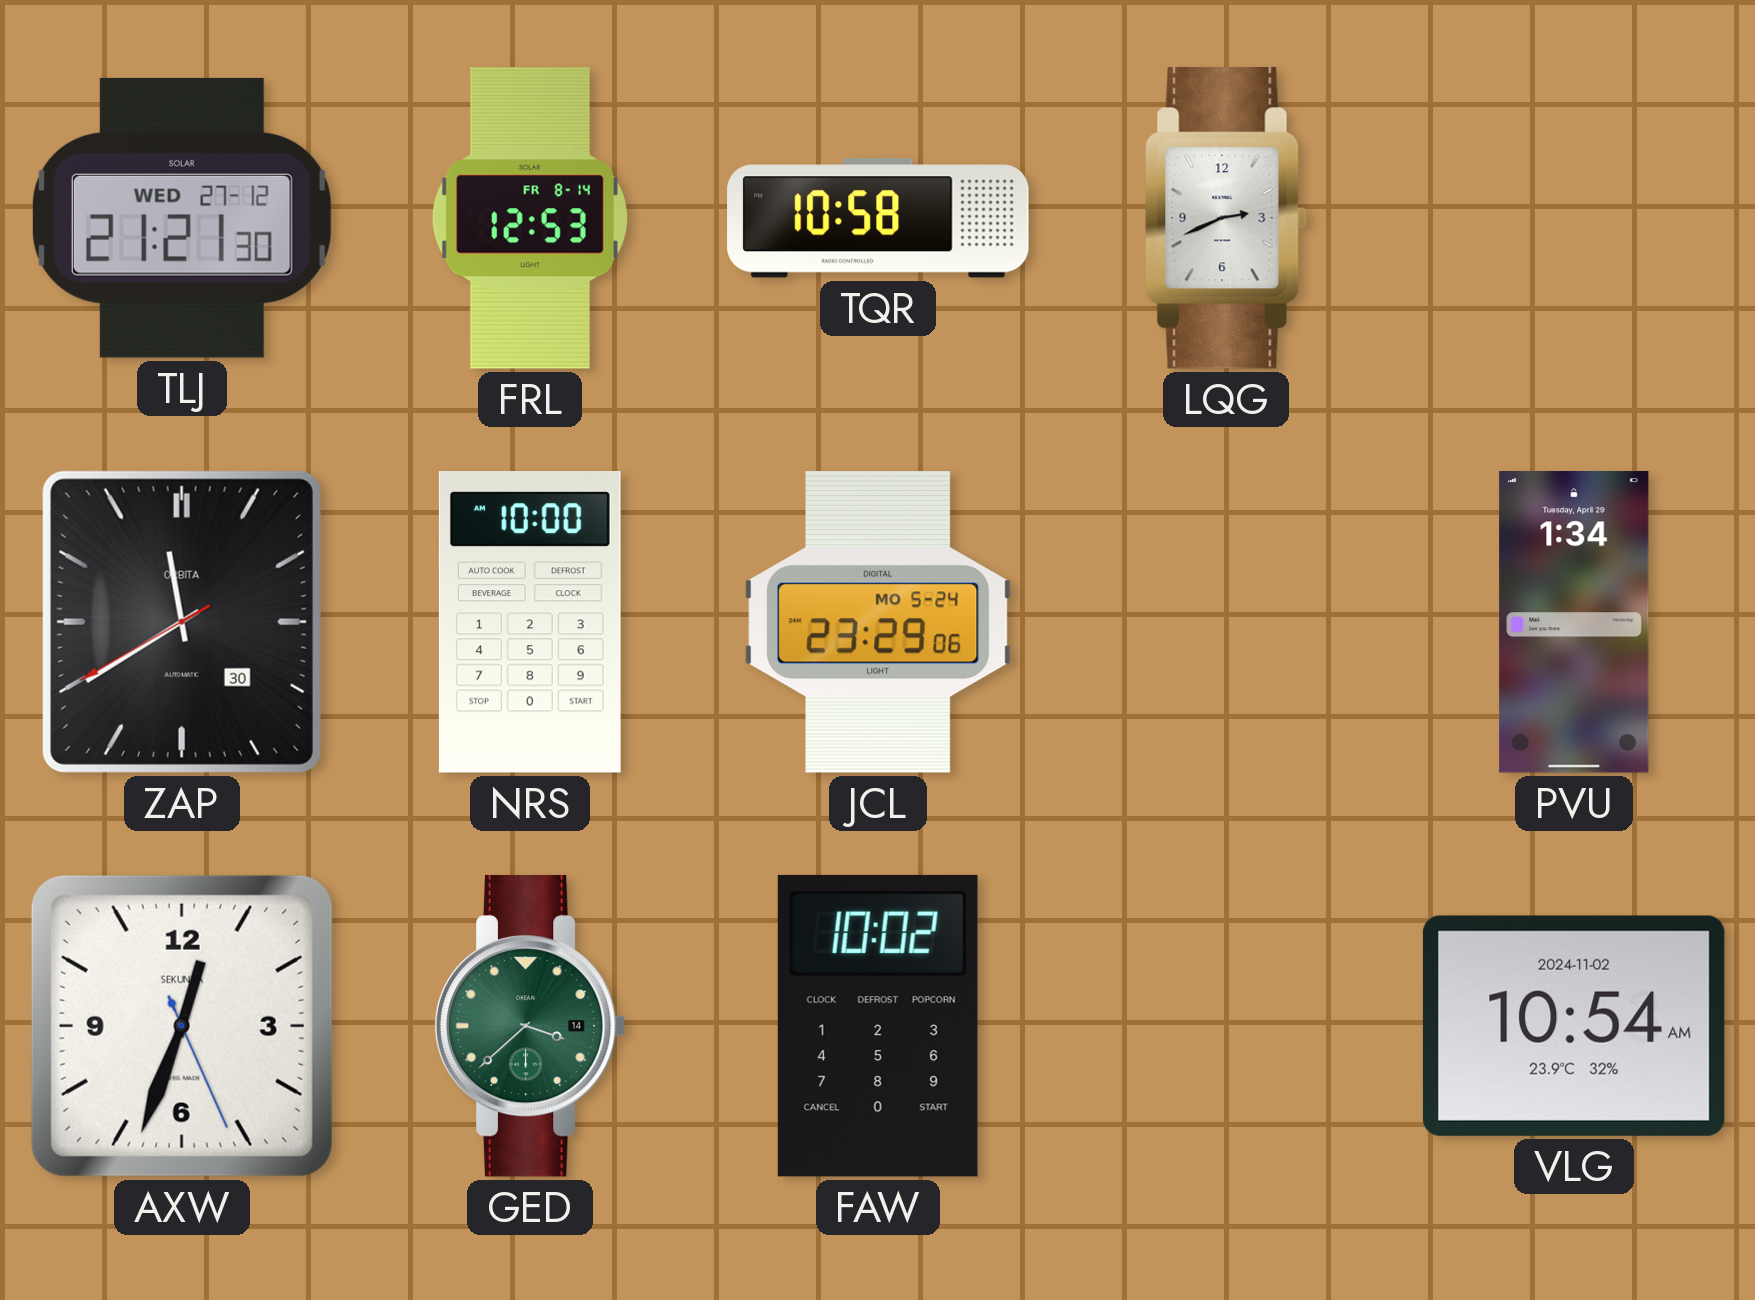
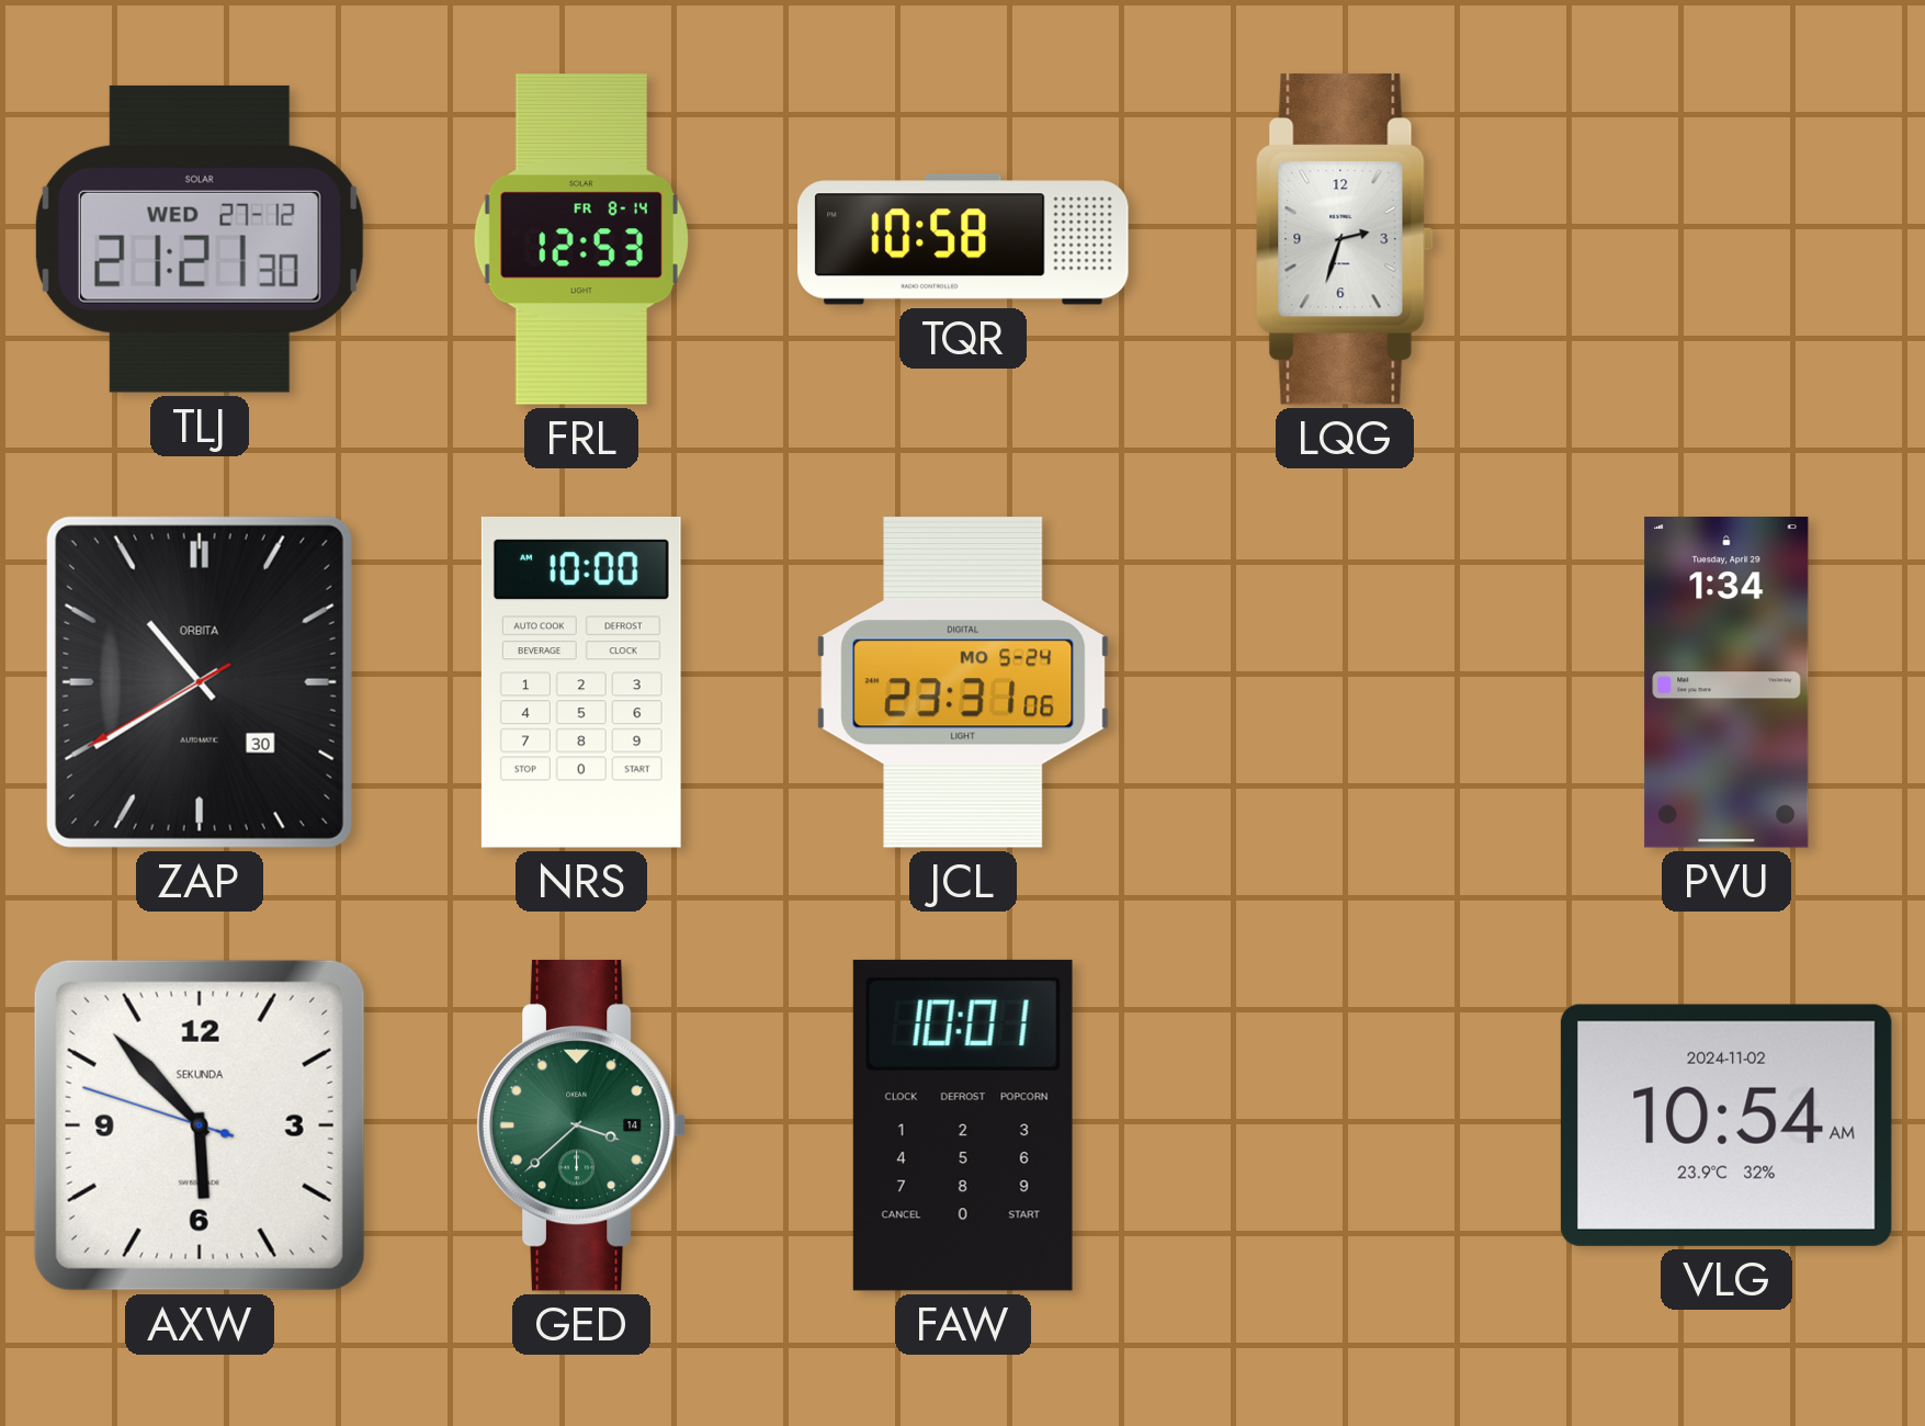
LQG: 2:41 -> 2:33 (1345, 239)
ZAP: 11:39 -> 10:39 (200, 682)
JCL: 23:29 -> 23:31 (963, 682)
AXW: 12:33 -> 5:52 (200, 1125)
FAW: 10:02 -> 10:01 (963, 1125)
